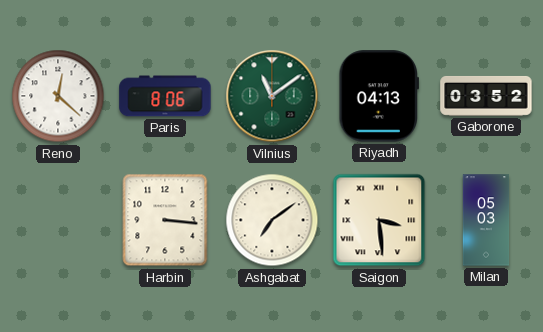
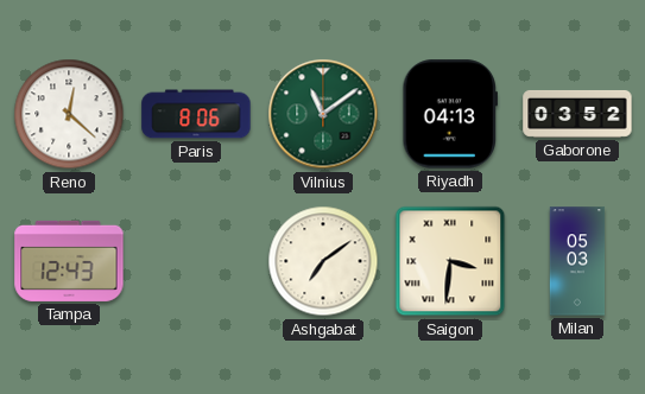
Tampa: none -> 12:43 (69, 261)
Harbin: 3:16 -> none (165, 220)
Saigon: 3:29 -> 3:31 (450, 261)
